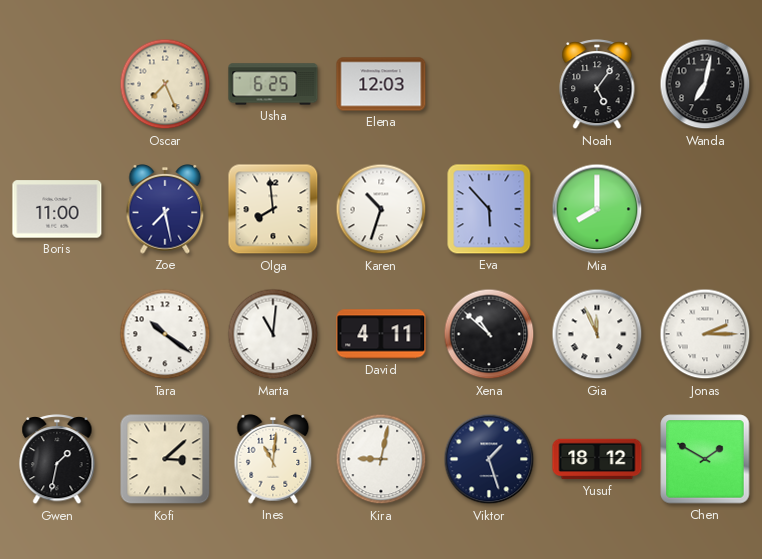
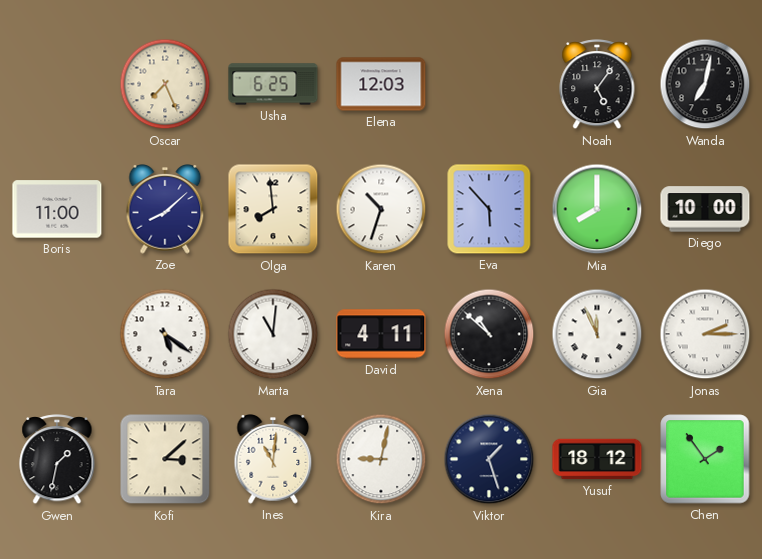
Zoe: 7:28 -> 8:08 (165, 210)
Diego: none -> 10:00 (705, 209)
Tara: 10:21 -> 5:21 (165, 334)
Chen: 1:50 -> 1:54 (705, 459)
